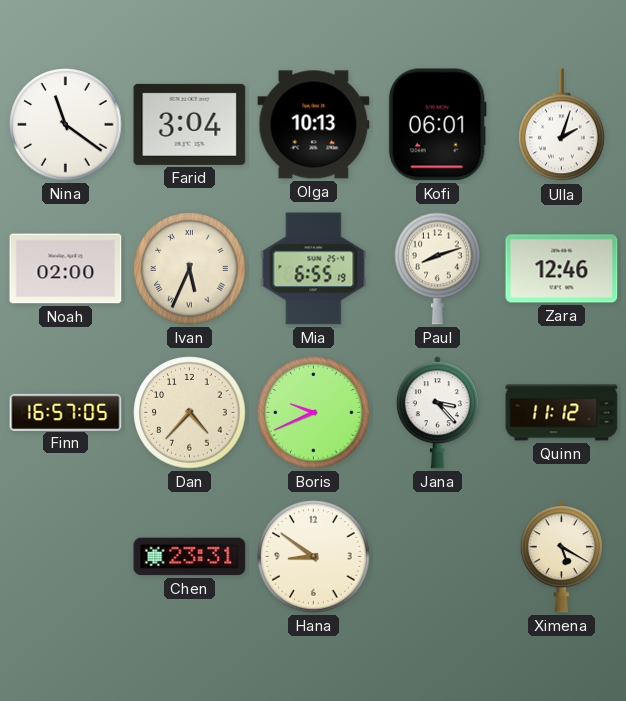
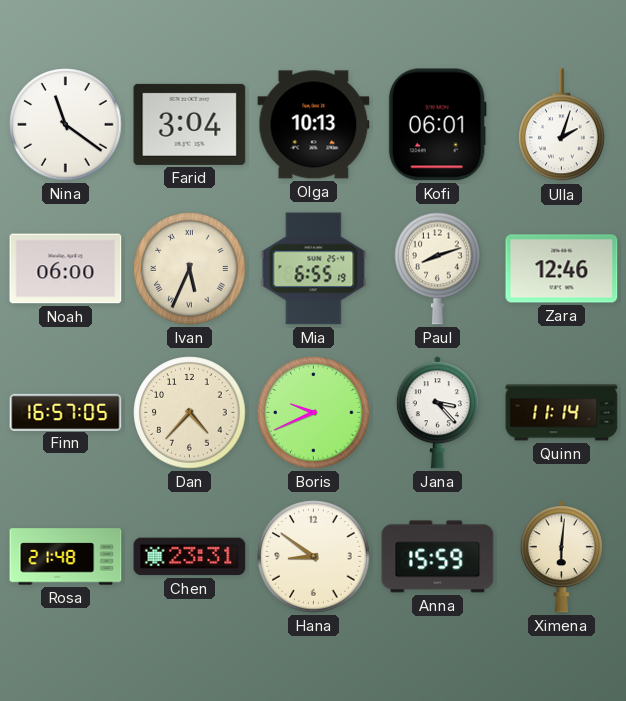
Noah: 02:00 -> 06:00 (66, 269)
Quinn: 11:12 -> 11:14 (562, 413)
Rosa: none -> 21:48 (66, 557)
Anna: none -> 15:59 (438, 557)
Ximena: 5:20 -> 6:01 (561, 557)
